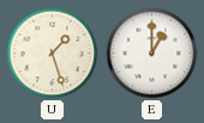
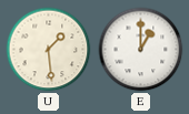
U: 1:27 -> 1:29 (49, 50)
